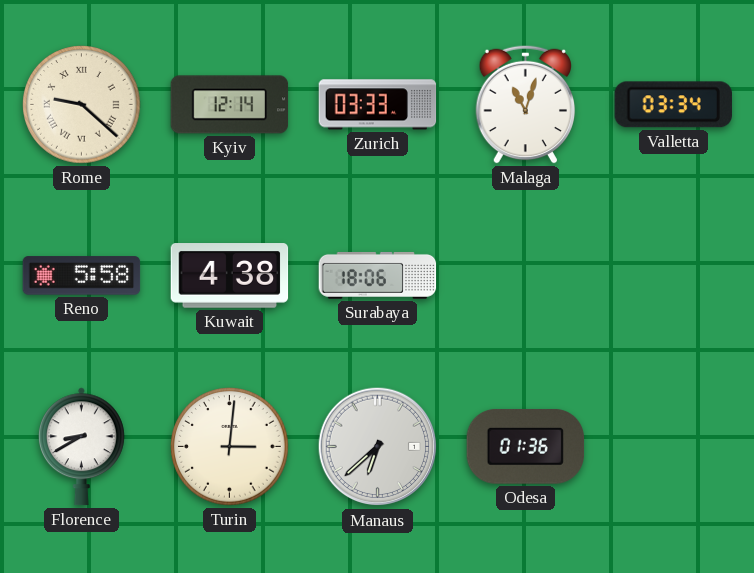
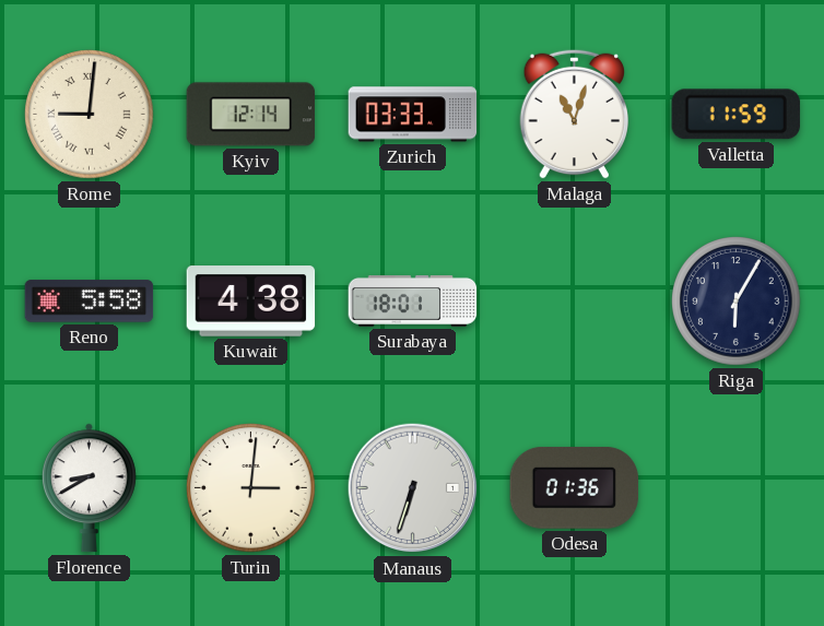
Rome: 9:22 -> 9:01 (90, 115)
Valletta: 03:34 -> 11:59 (735, 115)
Surabaya: 18:06 -> 18:01 (413, 300)
Riga: none -> 6:05 (737, 302)
Manaus: 6:38 -> 6:33 (413, 488)
